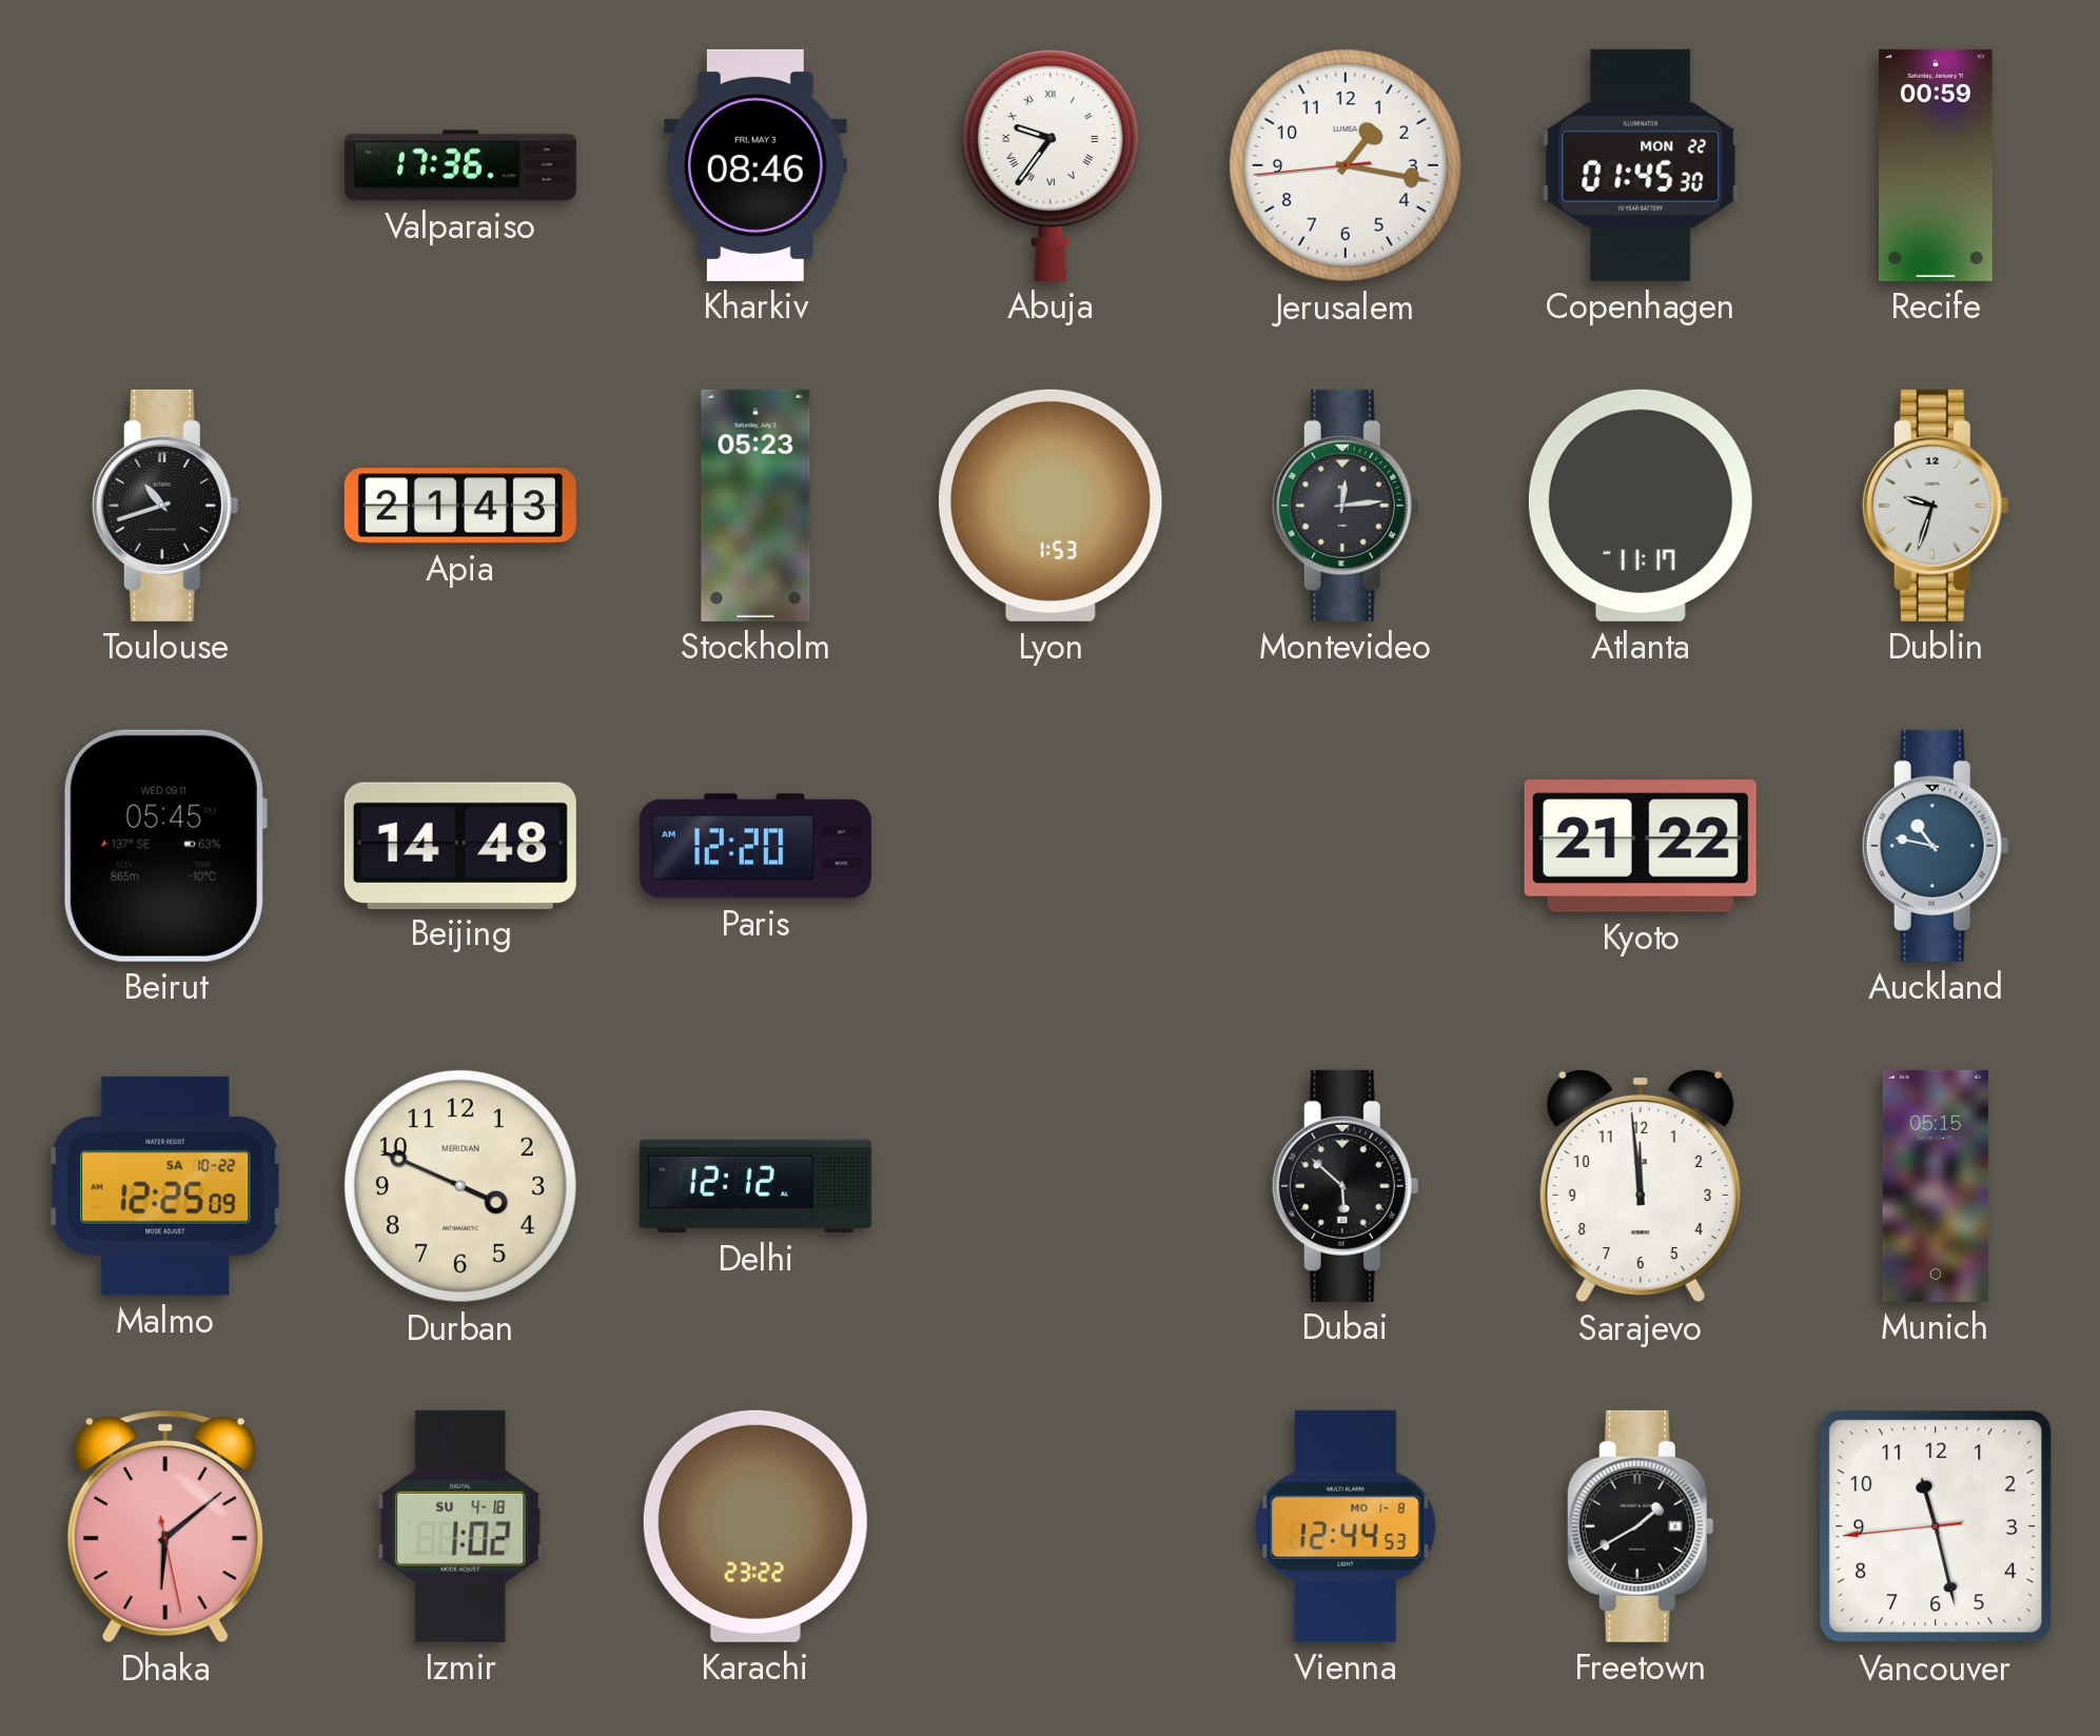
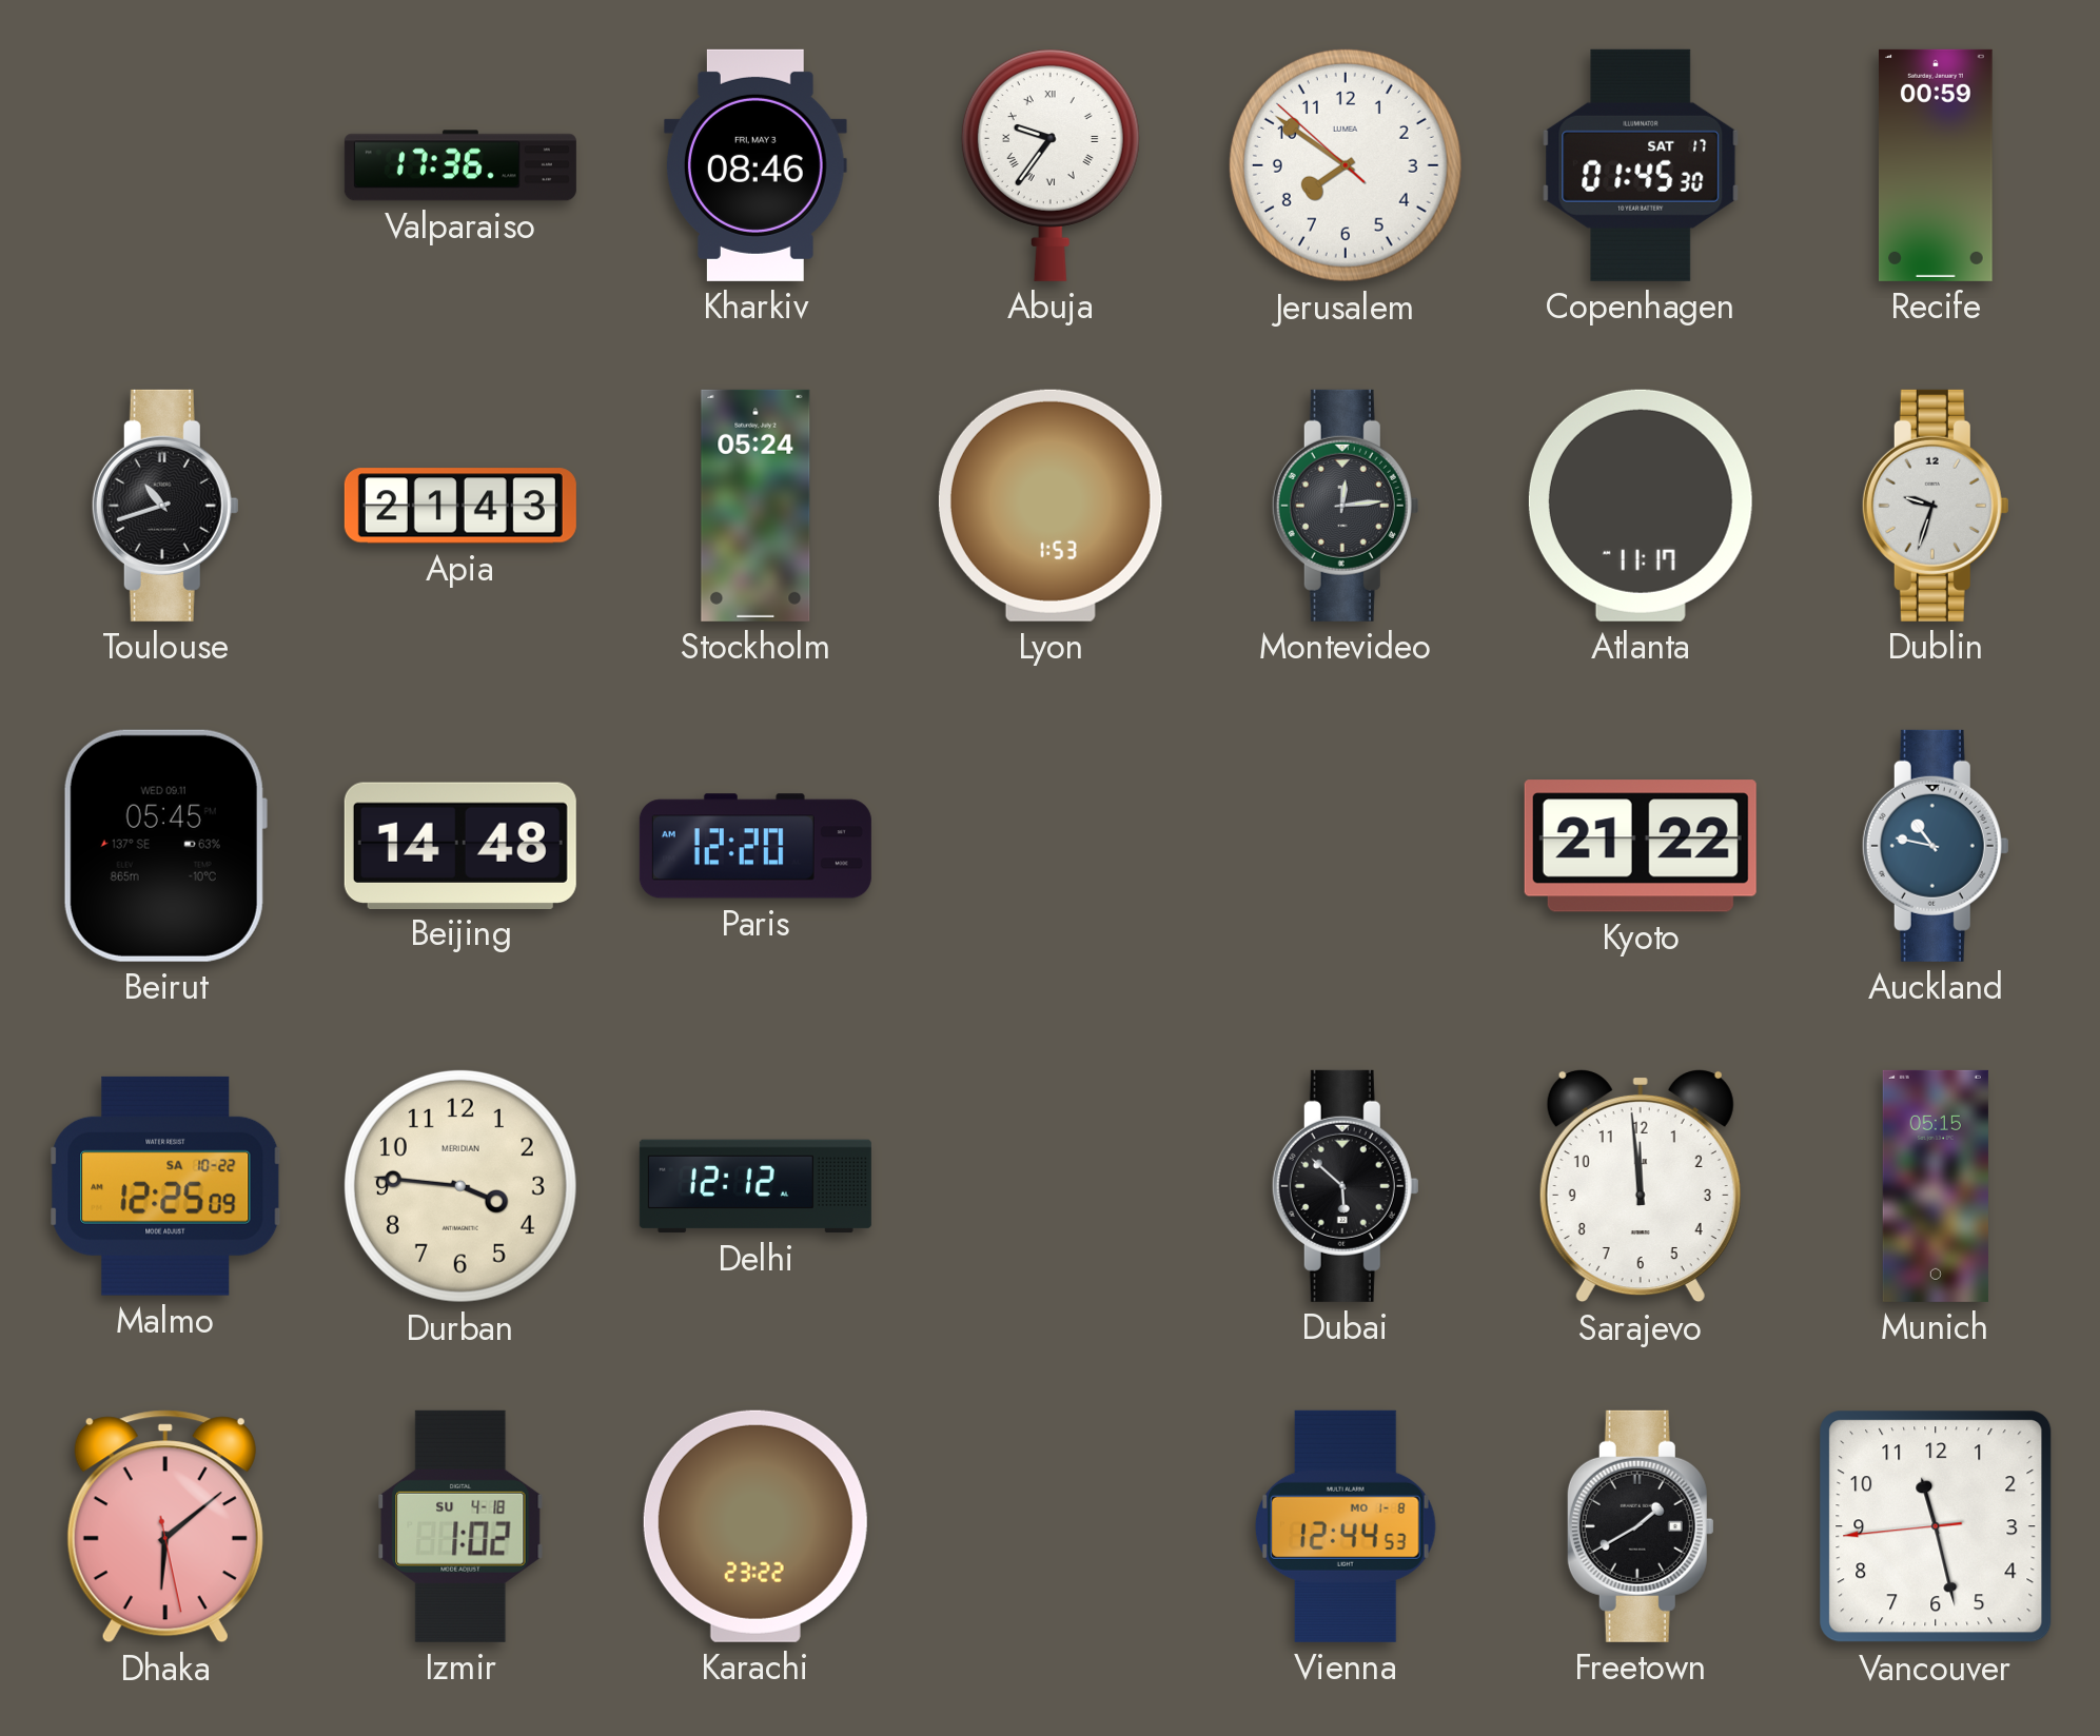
Jerusalem: 1:16 -> 7:50 (1346, 165)
Copenhagen date: MON 22 -> SAT 17 (1641, 165)
Stockholm: 05:23 -> 05:24 (755, 506)
Durban: 3:49 -> 3:46 (460, 1186)
